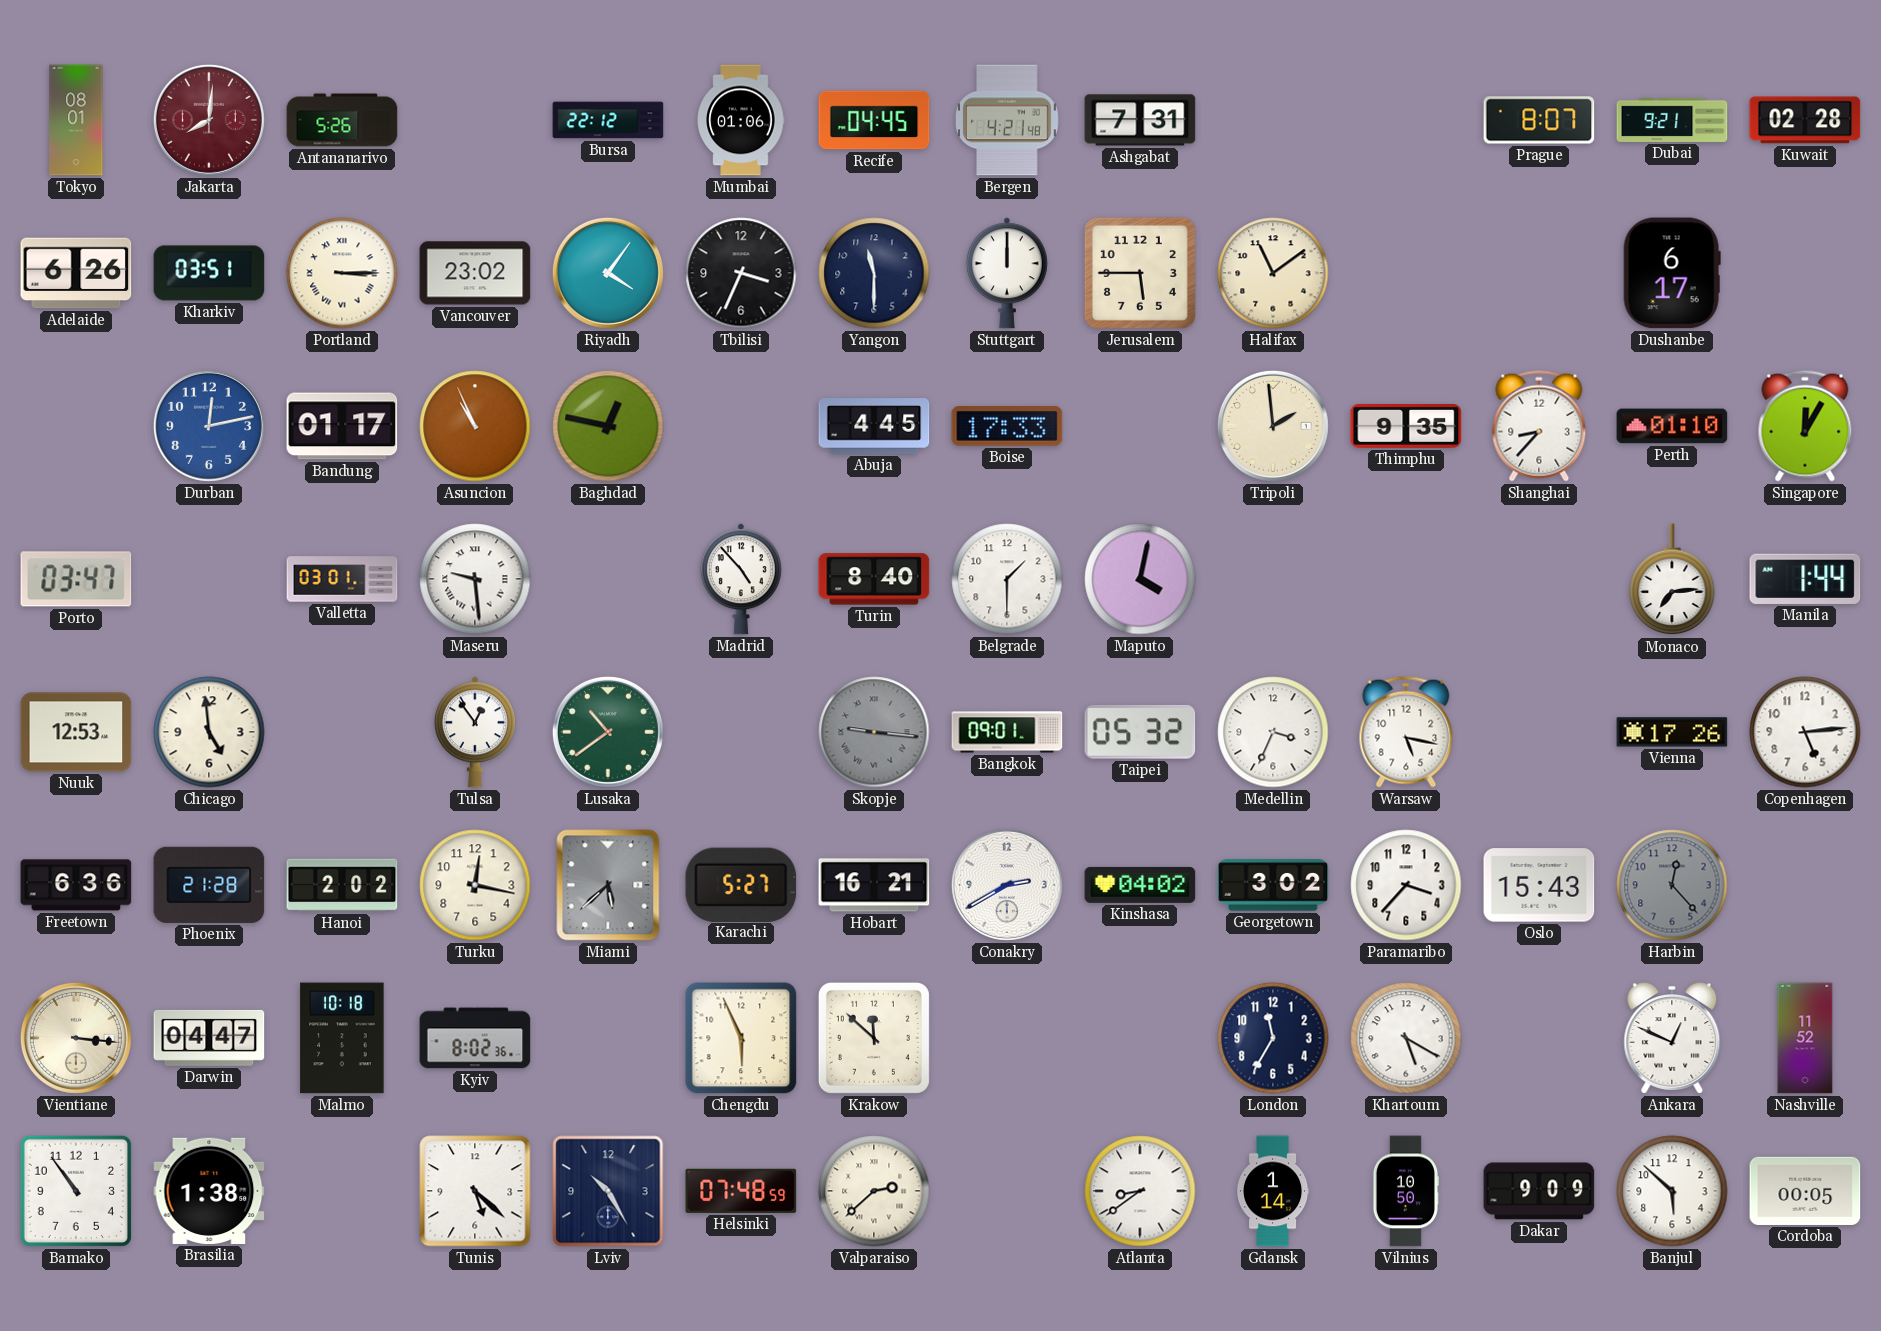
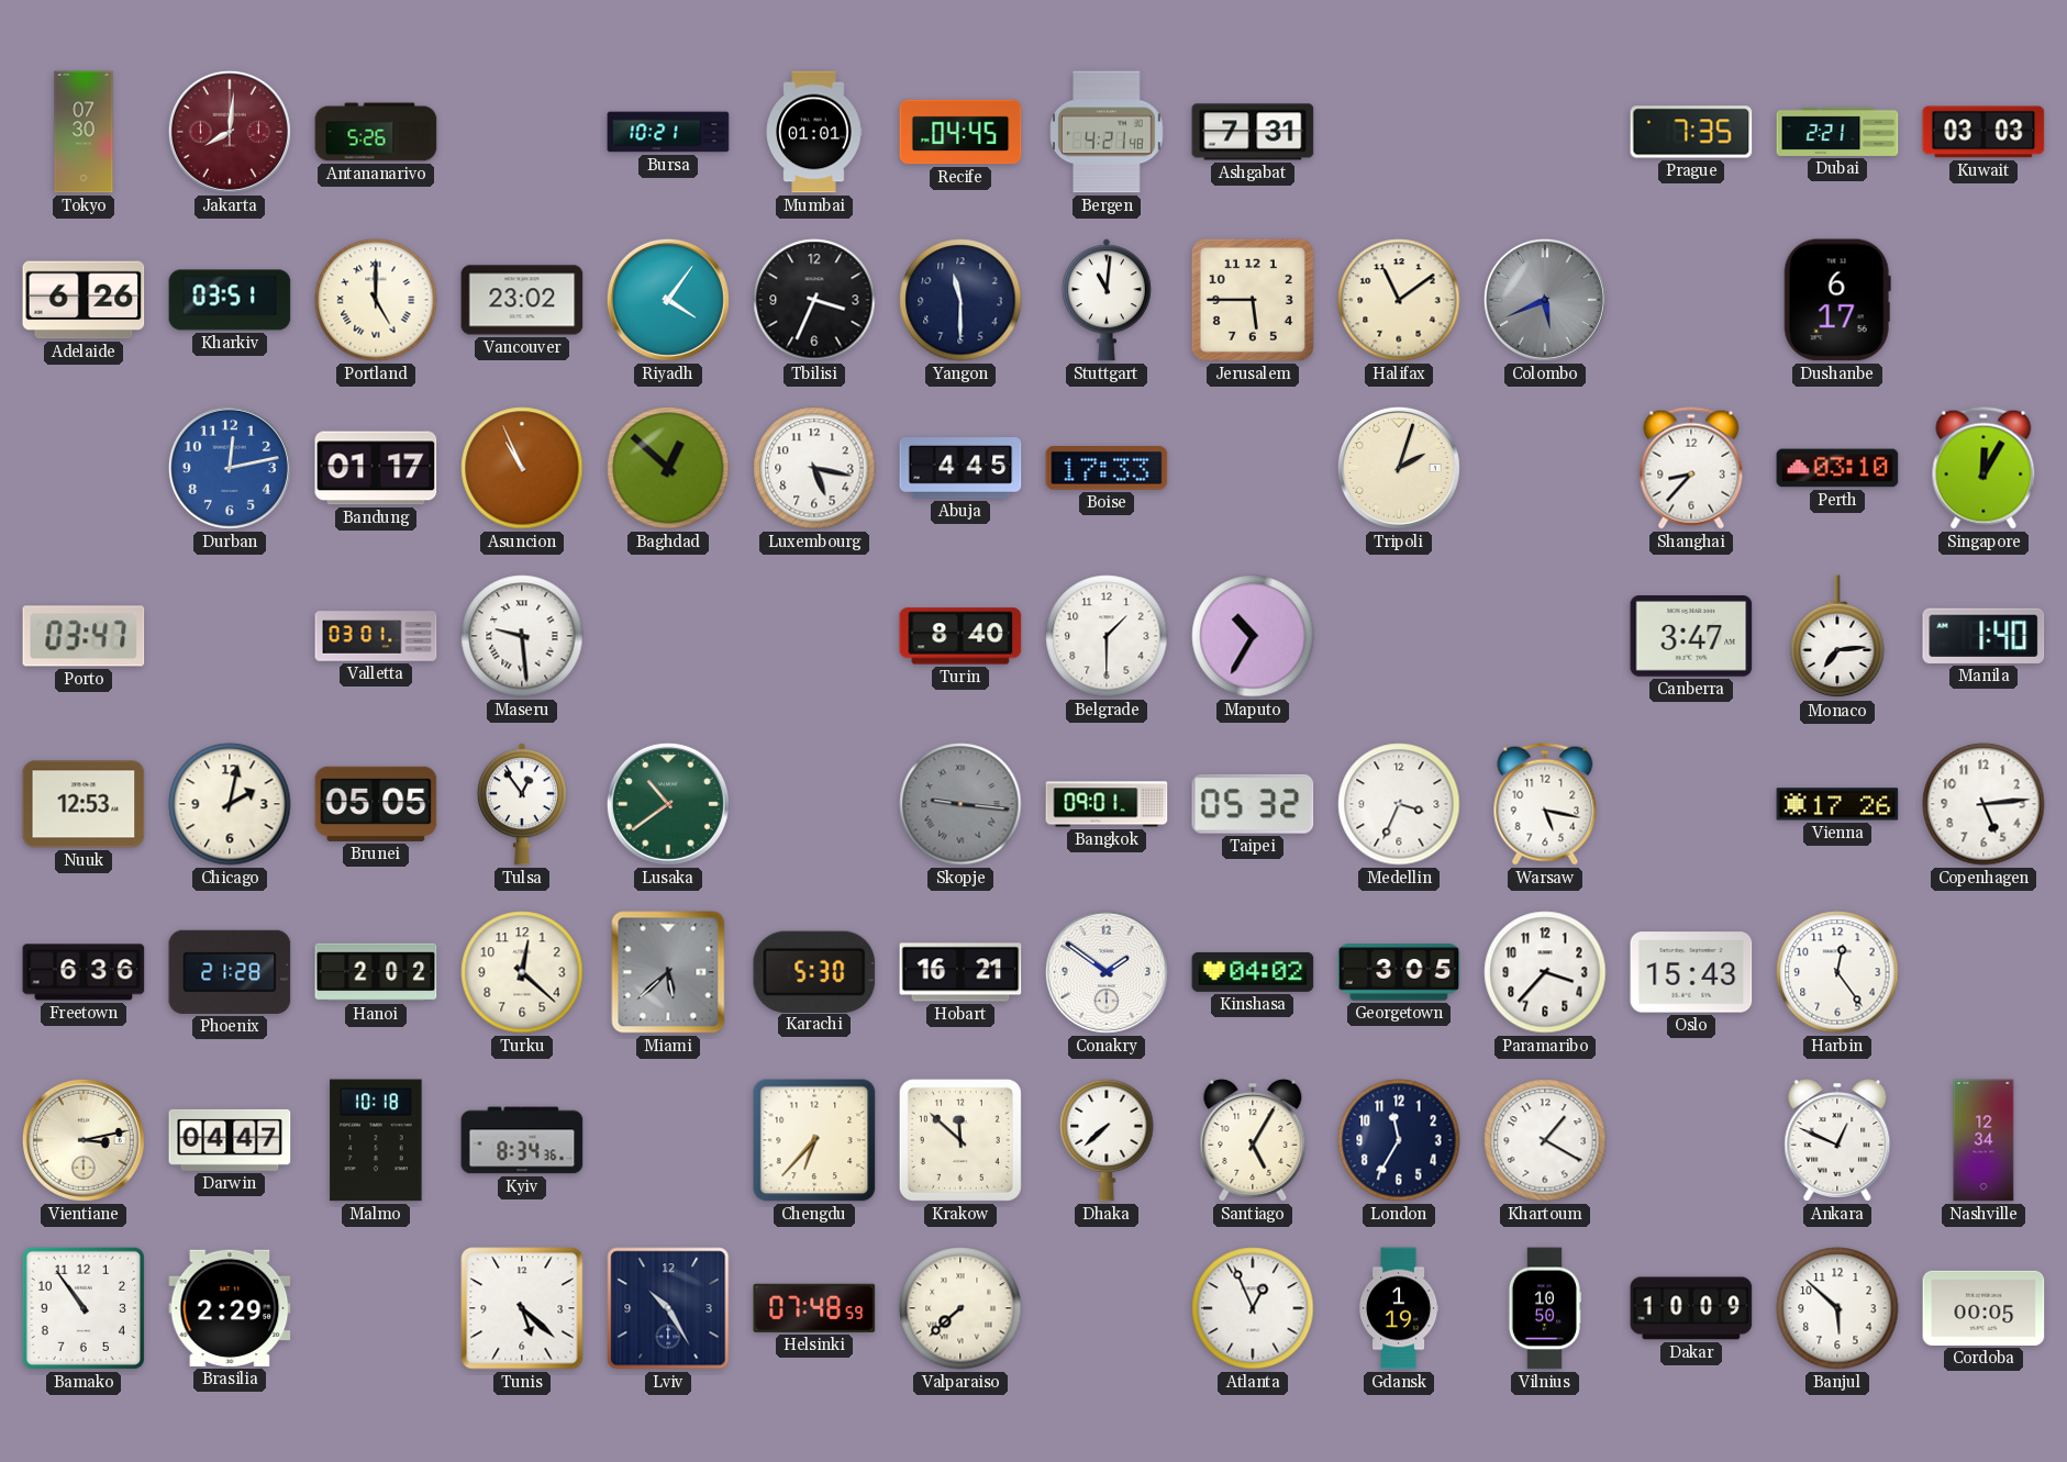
Tokyo: 08:01 -> 07:30 (84, 132)
Bursa: 22:12 -> 10:21 (668, 132)
Mumbai: 01:06 -> 01:01 (814, 132)
Prague: 8:07 -> 7:35 (1691, 132)
Dubai: 9:21 -> 2:21 (1837, 132)
Kuwait: 02:28 -> 03:03 (1983, 132)
Portland: 3:15 -> 5:00 (376, 300)
Stuttgart: 12:00 -> 11:01 (1107, 300)
Colombo: none -> 5:41 (1545, 300)
Baghdad: 12:47 -> 12:52 (668, 468)
Luxembourg: none -> 5:17 (814, 468)
Tripoli: 1:59 -> 2:03 (1399, 468)
Thimphu: 9:35 -> none (1406, 426)
Perth: 01:10 -> 03:10 (1837, 468)
Madrid: 4:53 -> none (741, 579)
Maputo: 4:02 -> 10:35 (1253, 636)
Canberra: none -> 3:47 (1691, 637)
Manila: 1:44 -> 1:40 (1983, 636)
Chicago: 4:59 -> 2:02 (230, 804)
Brunei: none -> 05:05 (376, 804)
Turku: 12:17 -> 12:22 (522, 972)
Karachi: 5:27 -> 5:30 (814, 971)
Conakry: 2:40 -> 1:51 (1107, 972)
Georgetown: 3:02 -> 3:05 (1399, 972)
Harbin: 12:23 -> 12:24 (1837, 972)
Harbin dial: grey -> white (1837, 972)
Vientiane: 3:16 -> 3:13 (84, 1140)
Kyiv: 8:02 -> 8:34 (522, 1140)
Chengdu: 5:56 -> 6:37 (814, 1140)
Dhaka: none -> 7:38 (1107, 1140)
Santiago: none -> 5:05 (1253, 1140)
Khartoum: 5:20 -> 1:20 (1545, 1140)
Nashville: 11:52 -> 12:34 (1983, 1140)
Brasilia: 1:38 -> 2:29 (230, 1308)
Valparaiso: 2:38 -> 7:38 (960, 1308)
Atlanta: 8:39 -> 12:56 (1253, 1308)
Gdansk: 1:14 -> 1:19 (1399, 1308)
Dakar: 9:09 -> 10:09 (1691, 1308)
